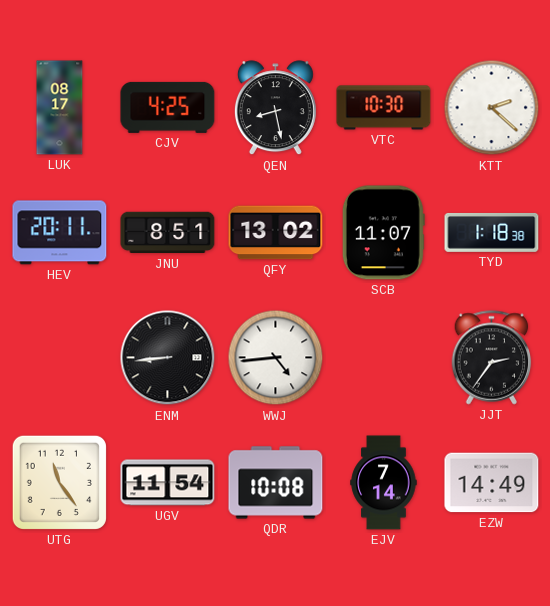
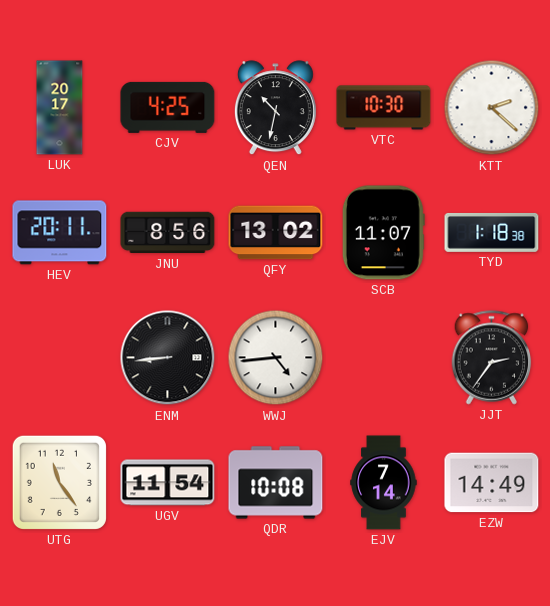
LUK: 08:17 -> 20:17 (60, 108)
QEN: 8:28 -> 10:32 (275, 108)
JNU: 8:51 -> 8:56 (168, 233)
